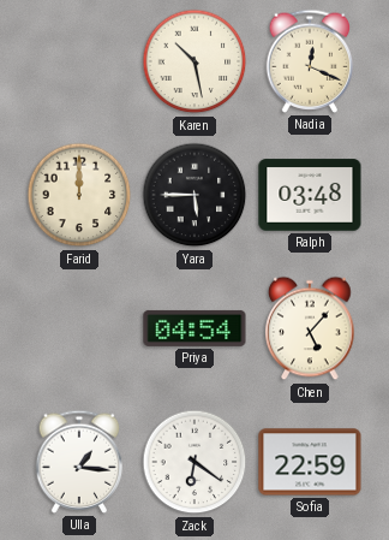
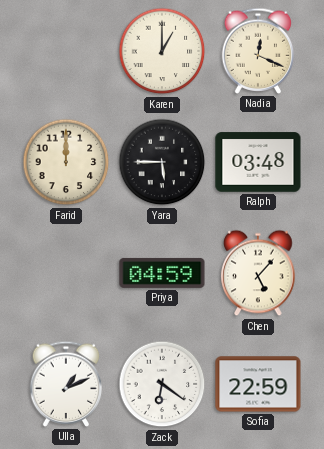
Karen: 10:28 -> 1:00 (162, 51)
Priya: 04:54 -> 04:59 (162, 273)
Ulla: 1:16 -> 1:11 (66, 384)
